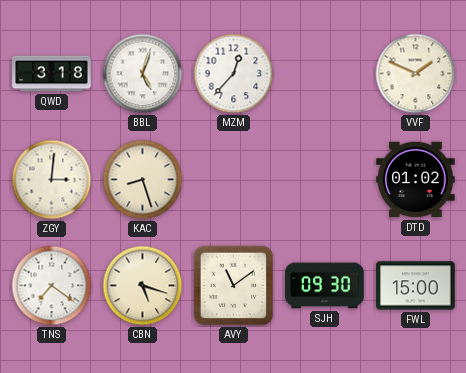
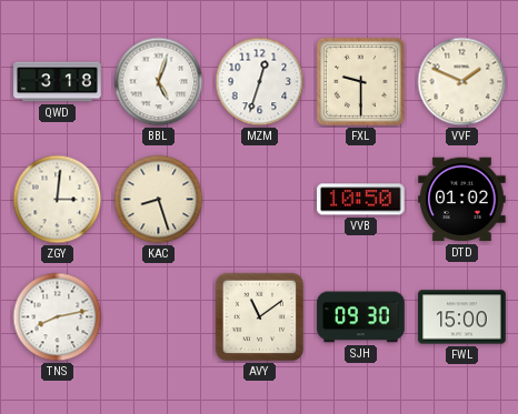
MZM: 12:37 -> 12:33 (260, 82)
FXL: none -> 9:30 (360, 81)
VVB: none -> 10:50 (361, 200)
TNS: 7:21 -> 8:13 (58, 317)
CBN: 5:18 -> none (143, 286)
